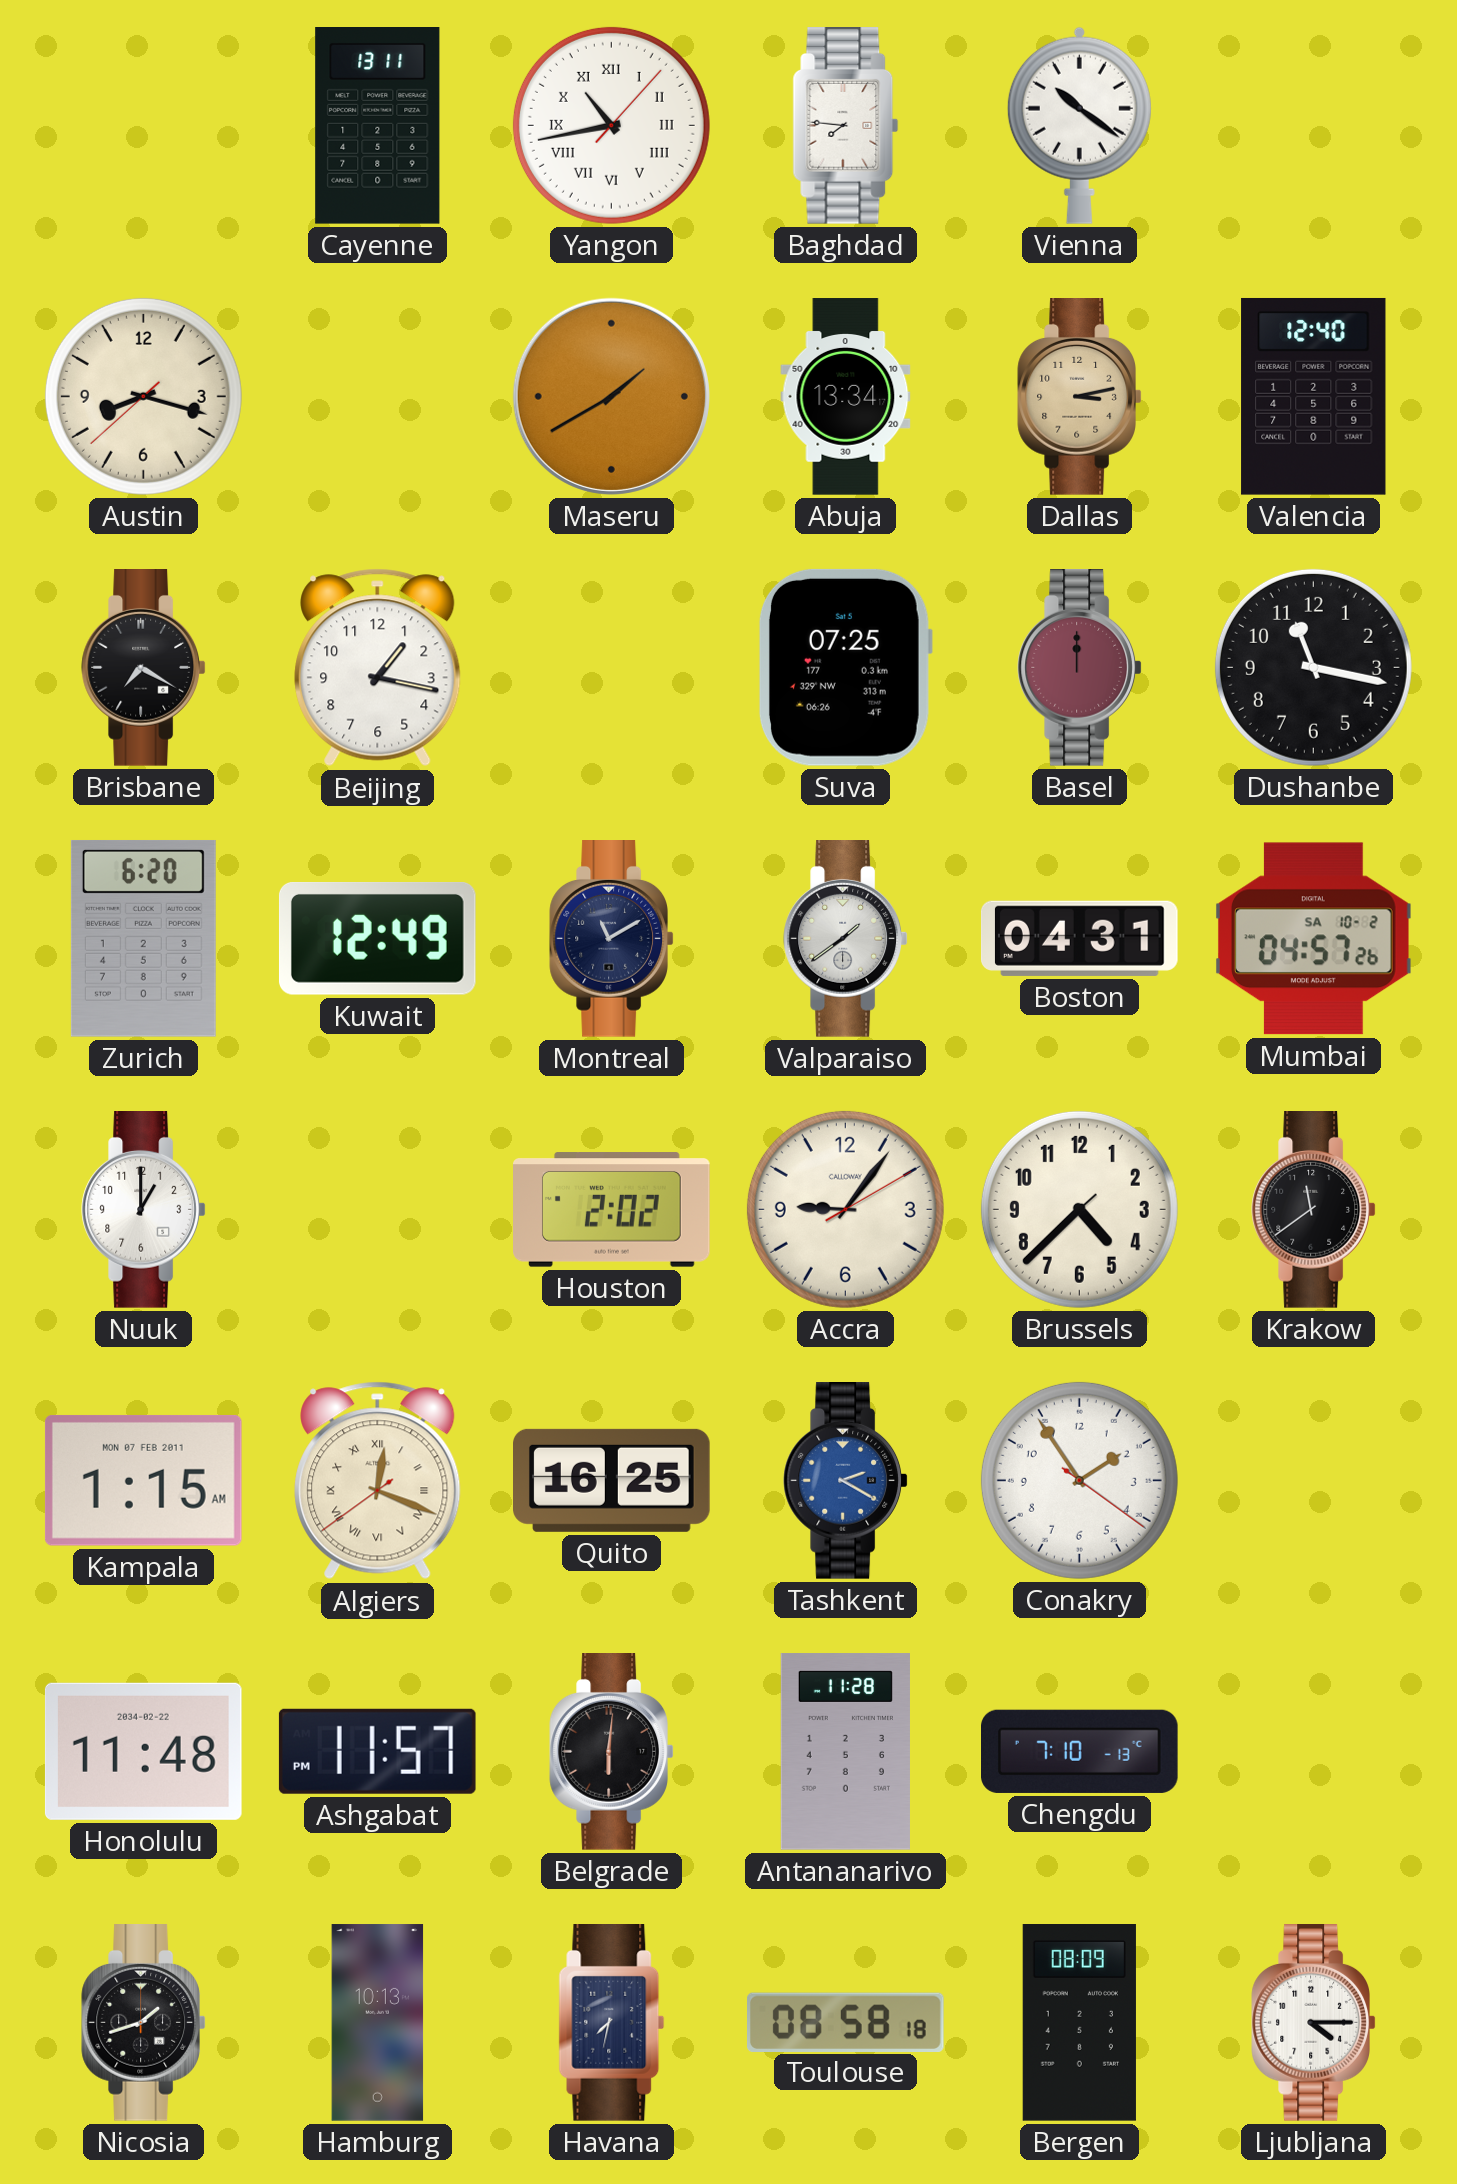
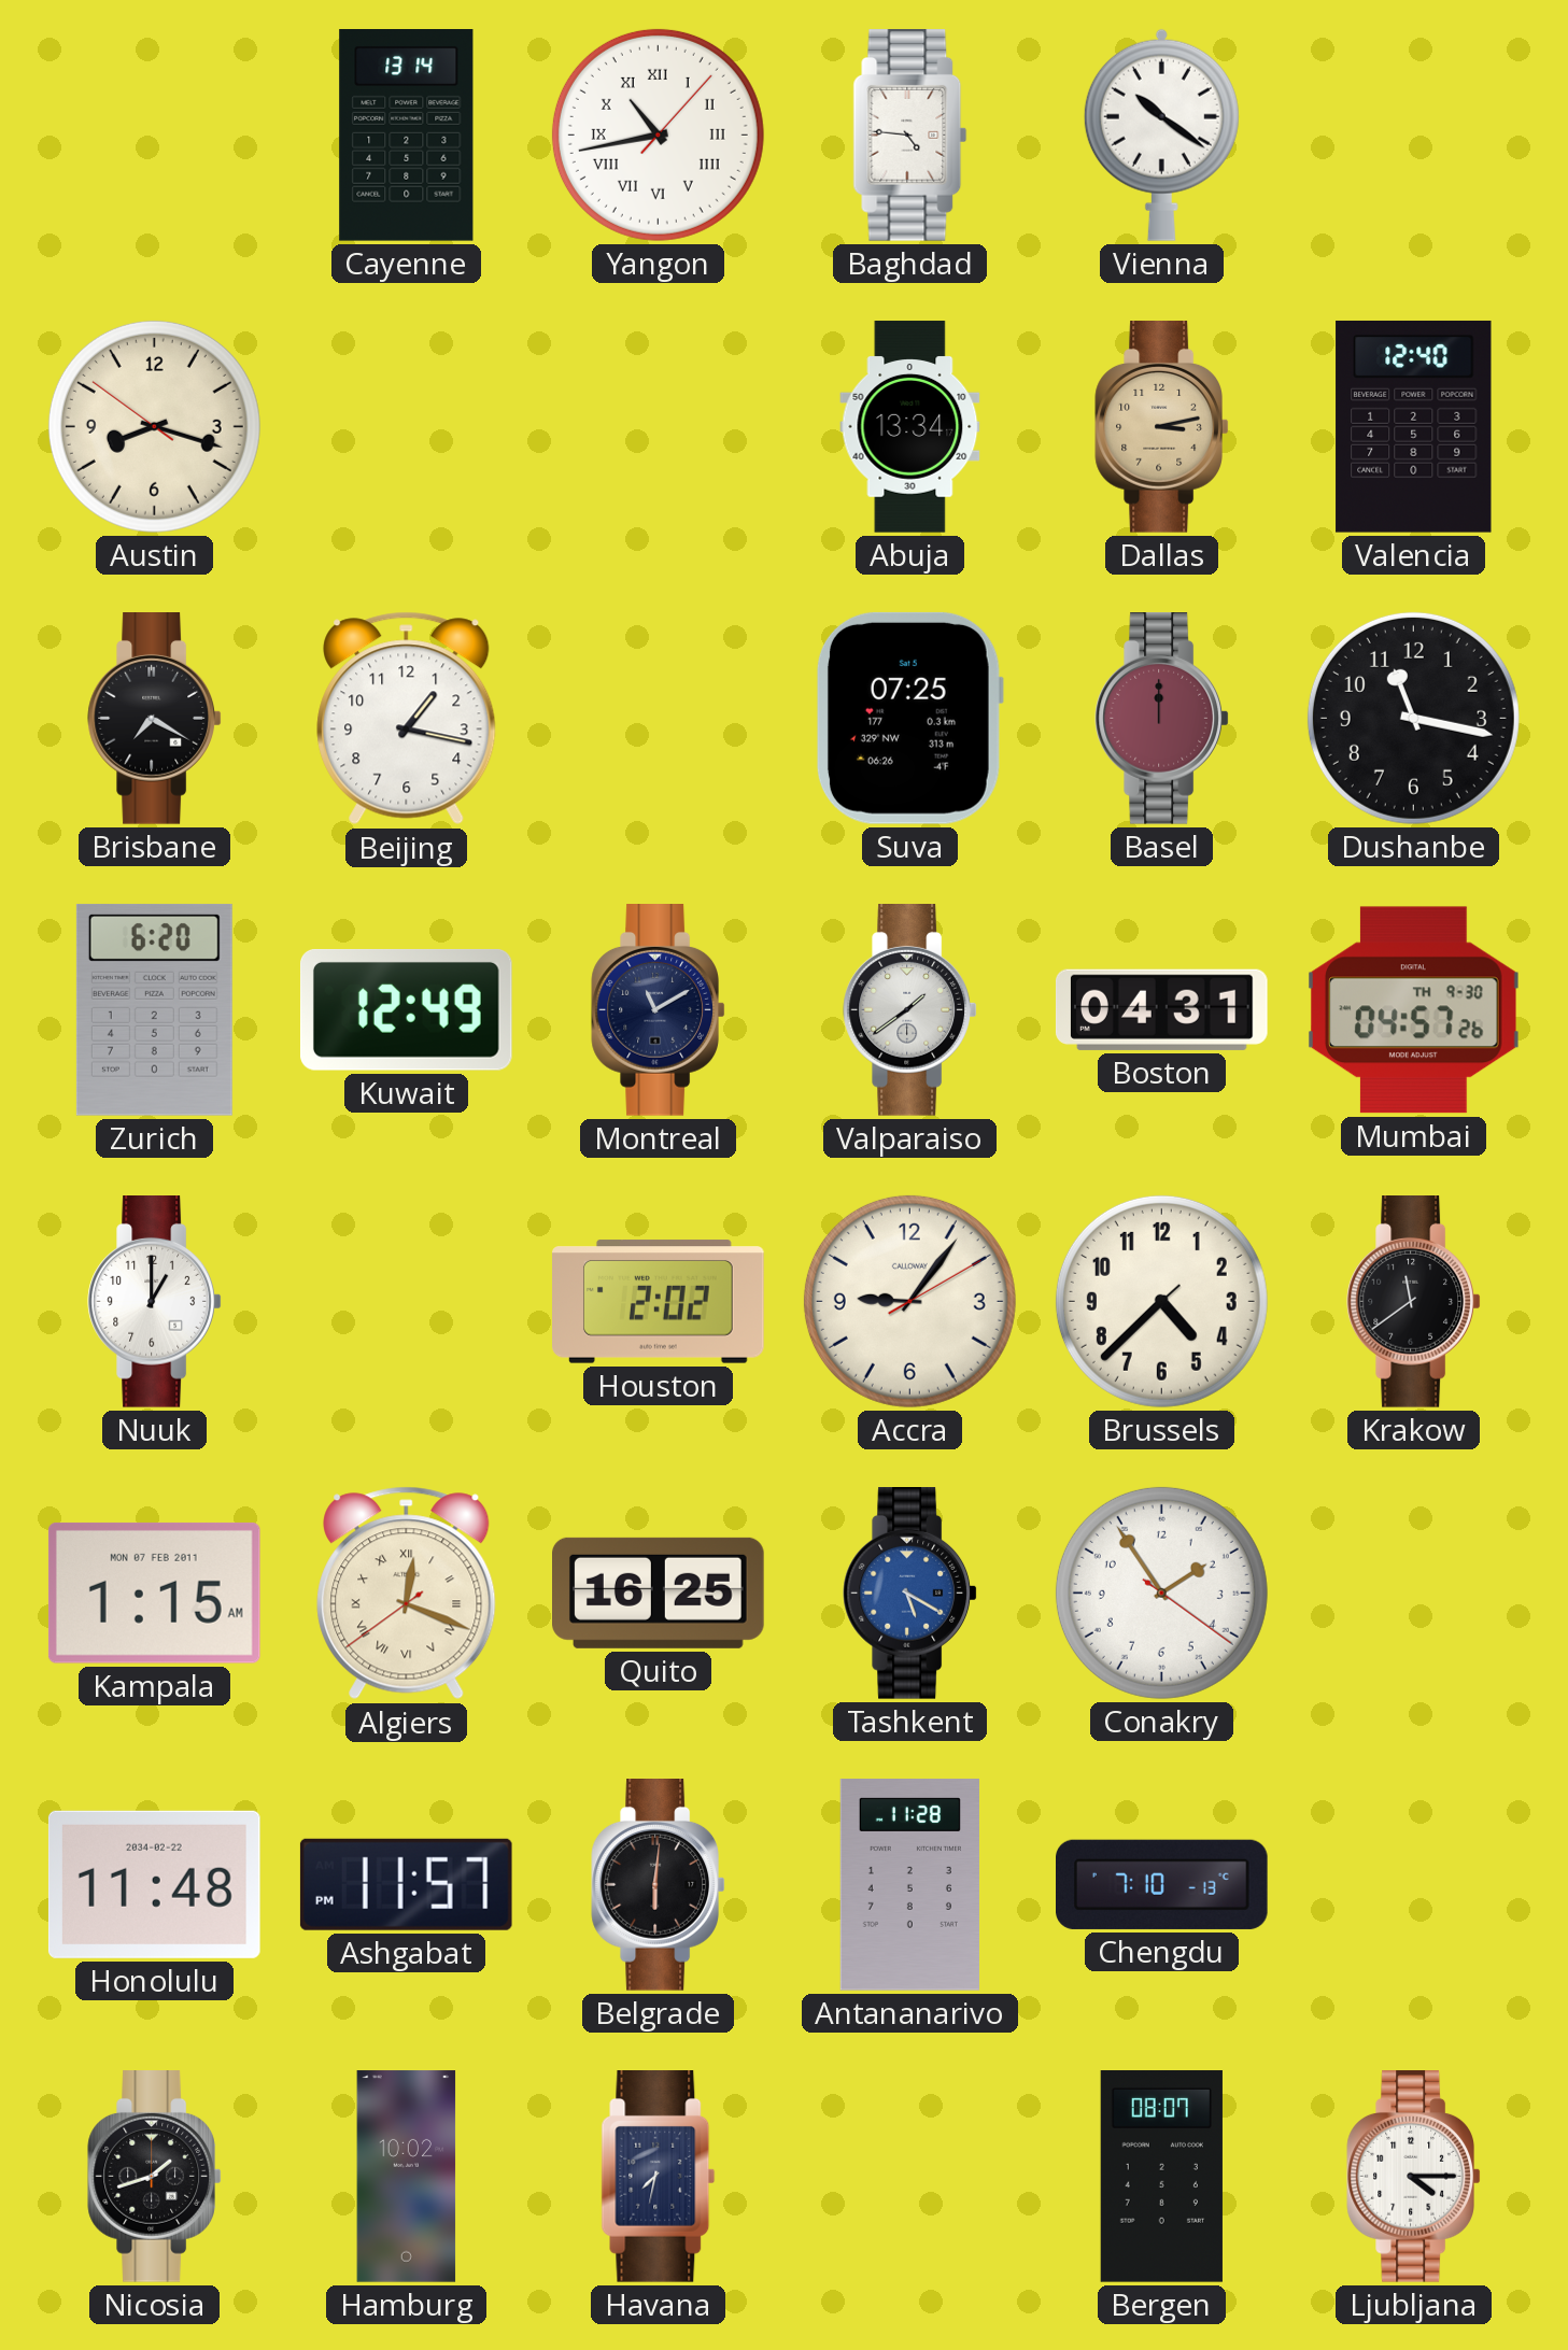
Cayenne: 13:11 -> 13:14 (407, 136)
Baghdad: 7:46 -> 4:46 (910, 136)
Austin: 8:17:38 -> 8:17:51 (154, 426)
Maseru: 1:40 -> none (611, 396)
Mumbai date: SA 10-2 -> TH 9-30 (1414, 1010)
Tashkent: 2:20 -> 5:20 (909, 1594)
Hamburg: 10:13 -> 10:02 (407, 2177)
Toulouse: 08:58 -> none (846, 2022)
Bergen: 08:09 -> 08:07 (1161, 2177)
